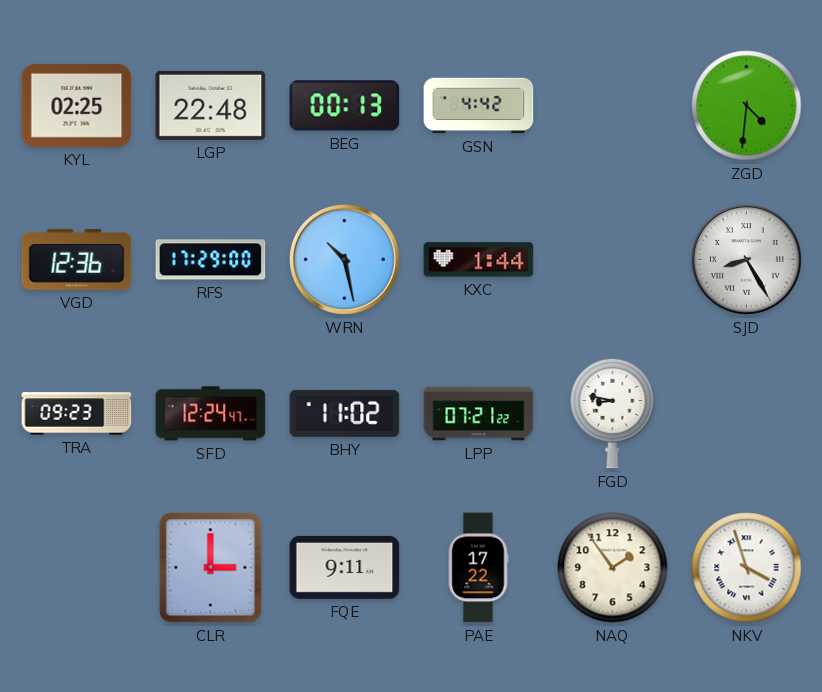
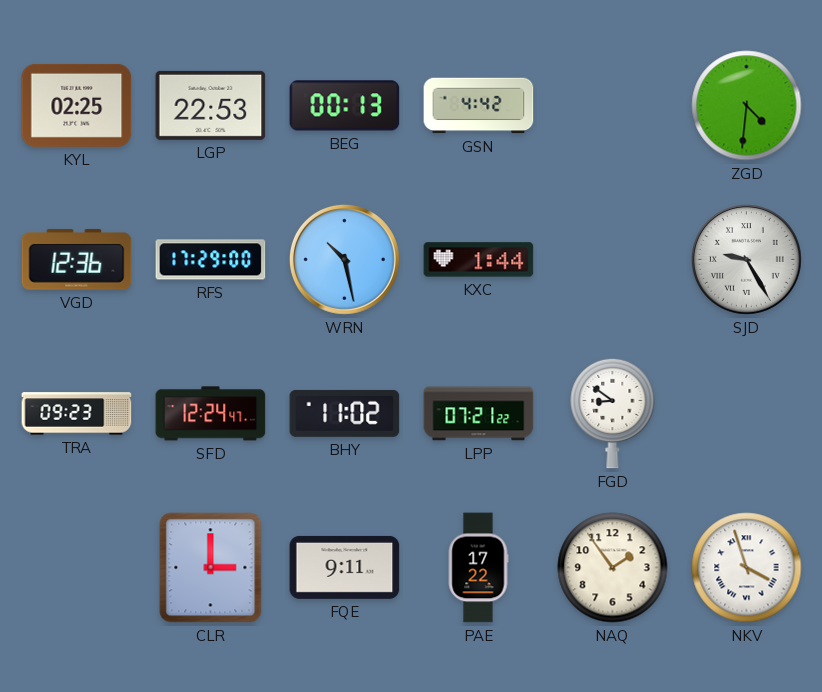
LGP: 22:48 -> 22:53 (211, 105)
SJD: 8:25 -> 9:25 (746, 259)
FGD: 8:47 -> 8:51 (613, 413)
